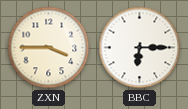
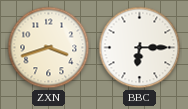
ZXN: 3:45 -> 3:42 (49, 48)
